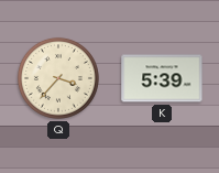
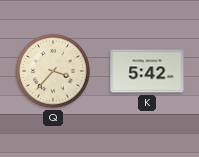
K: 5:39 -> 5:42 (147, 71)
